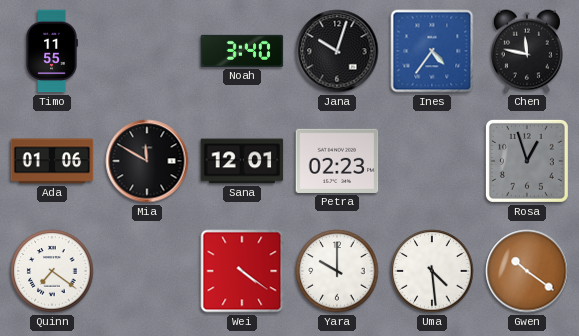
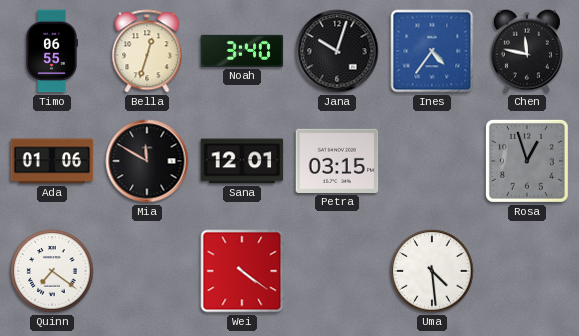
Timo: 11:55 -> 06:55 (52, 51)
Bella: none -> 12:33 (147, 51)
Petra: 02:23 -> 03:15 (337, 161)
Yara: 10:00 -> none (337, 271)
Gwen: 10:21 -> none (527, 271)
